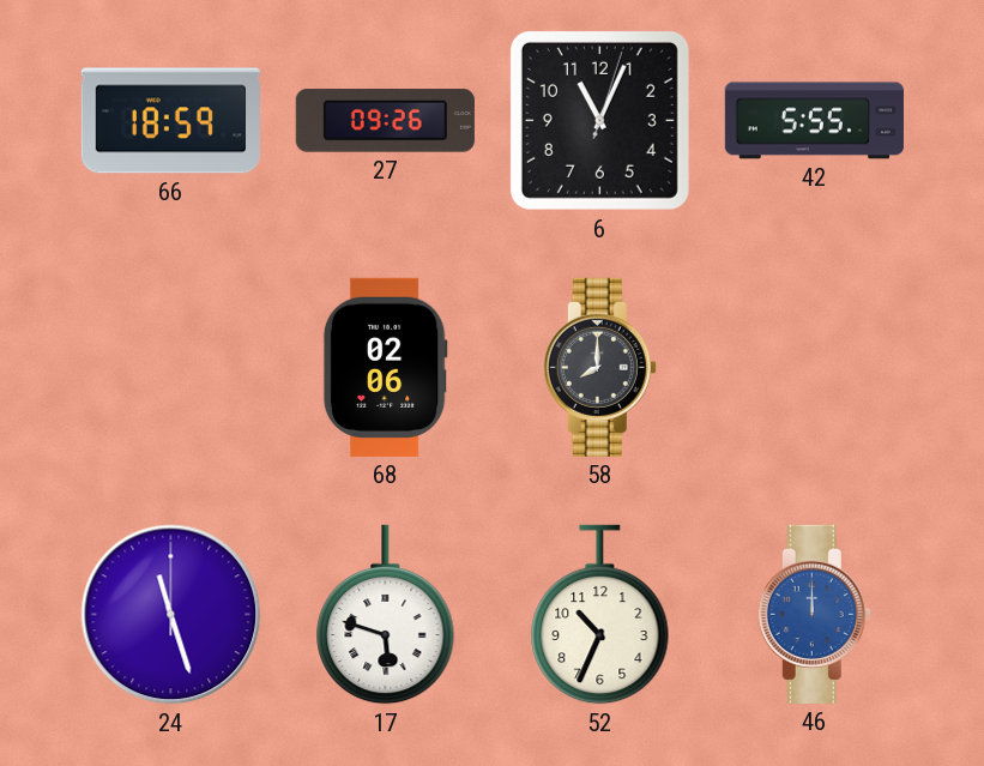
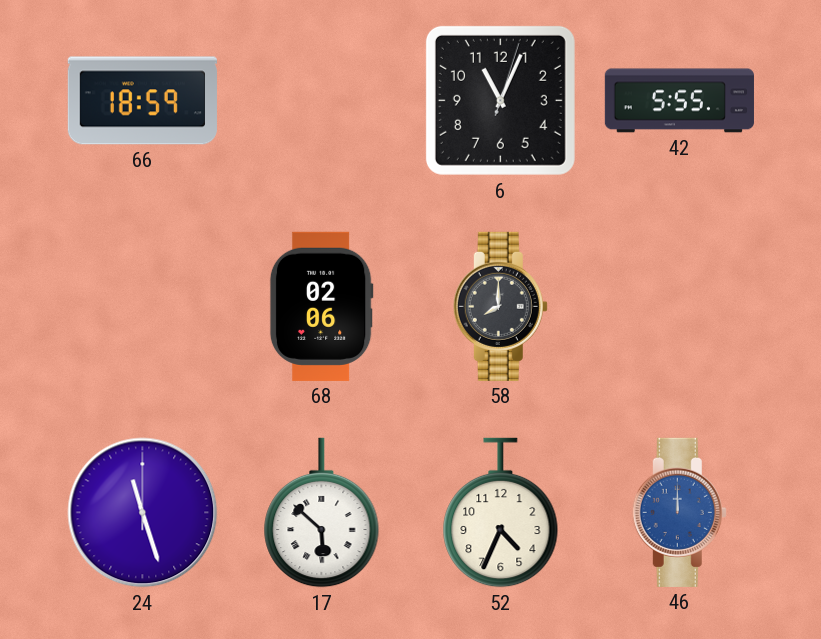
27: 09:26 -> none (385, 121)
17: 5:48 -> 5:52 (322, 513)
52: 10:34 -> 4:34 (501, 513)
